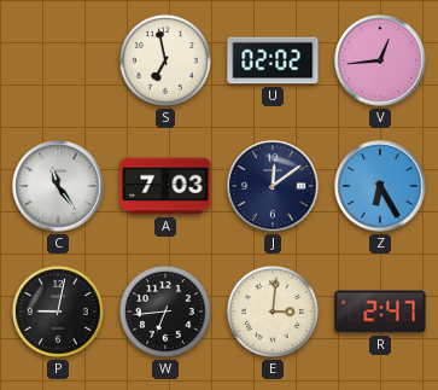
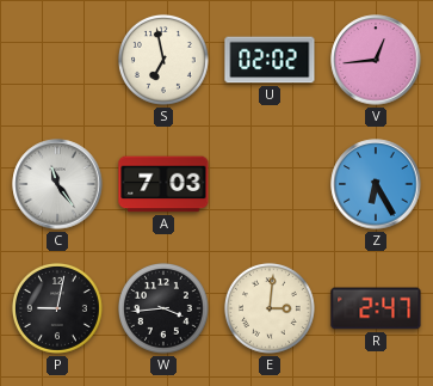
J: 12:09 -> none (273, 186)
W: 6:44 -> 3:44 (163, 308)
